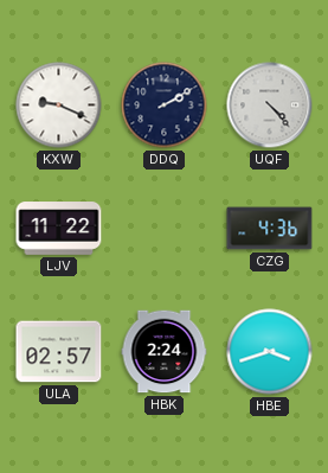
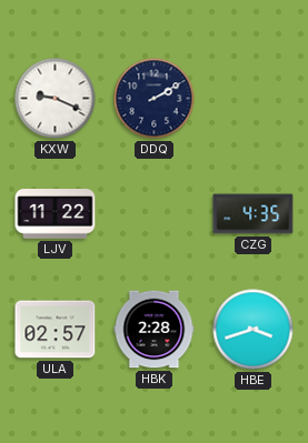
UQF: 4:23 -> none (270, 106)
CZG: 4:36 -> 4:35 (254, 214)
HBK: 2:24 -> 2:28 (155, 330)
